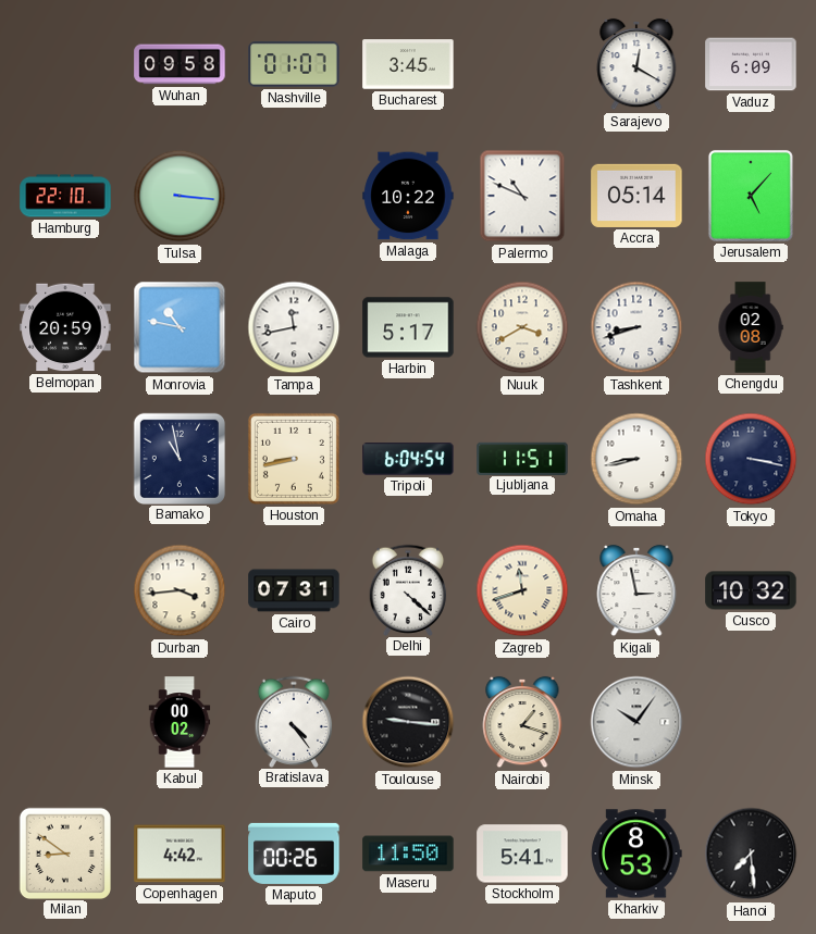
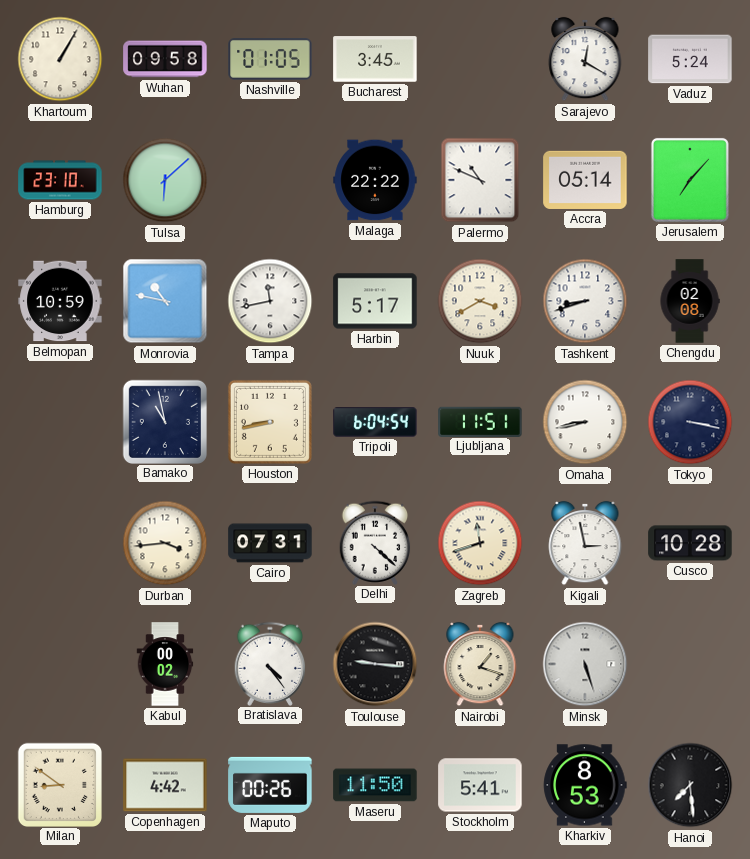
Khartoum: none -> 1:05 (60, 59)
Nashville: 01:07 -> 01:05 (270, 60)
Vaduz: 6:09 -> 5:24 (690, 59)
Hamburg: 22:10 -> 23:10 (60, 180)
Tulsa: 3:16 -> 6:08 (165, 180)
Malaga: 10:22 -> 22:22 (375, 180)
Jerusalem: 5:07 -> 7:07 (690, 180)
Belmopan: 20:59 -> 10:59 (60, 301)
Cusco: 10:32 -> 10:28 (690, 543)
Minsk: 10:06 -> 5:27 (585, 664)
